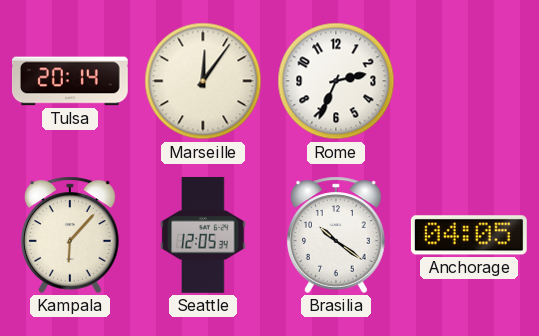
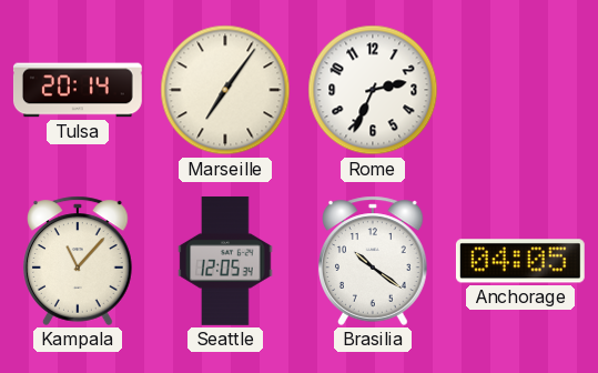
Marseille: 12:06 -> 7:06 (225, 90)
Kampala: 6:07 -> 11:07 (79, 261)
